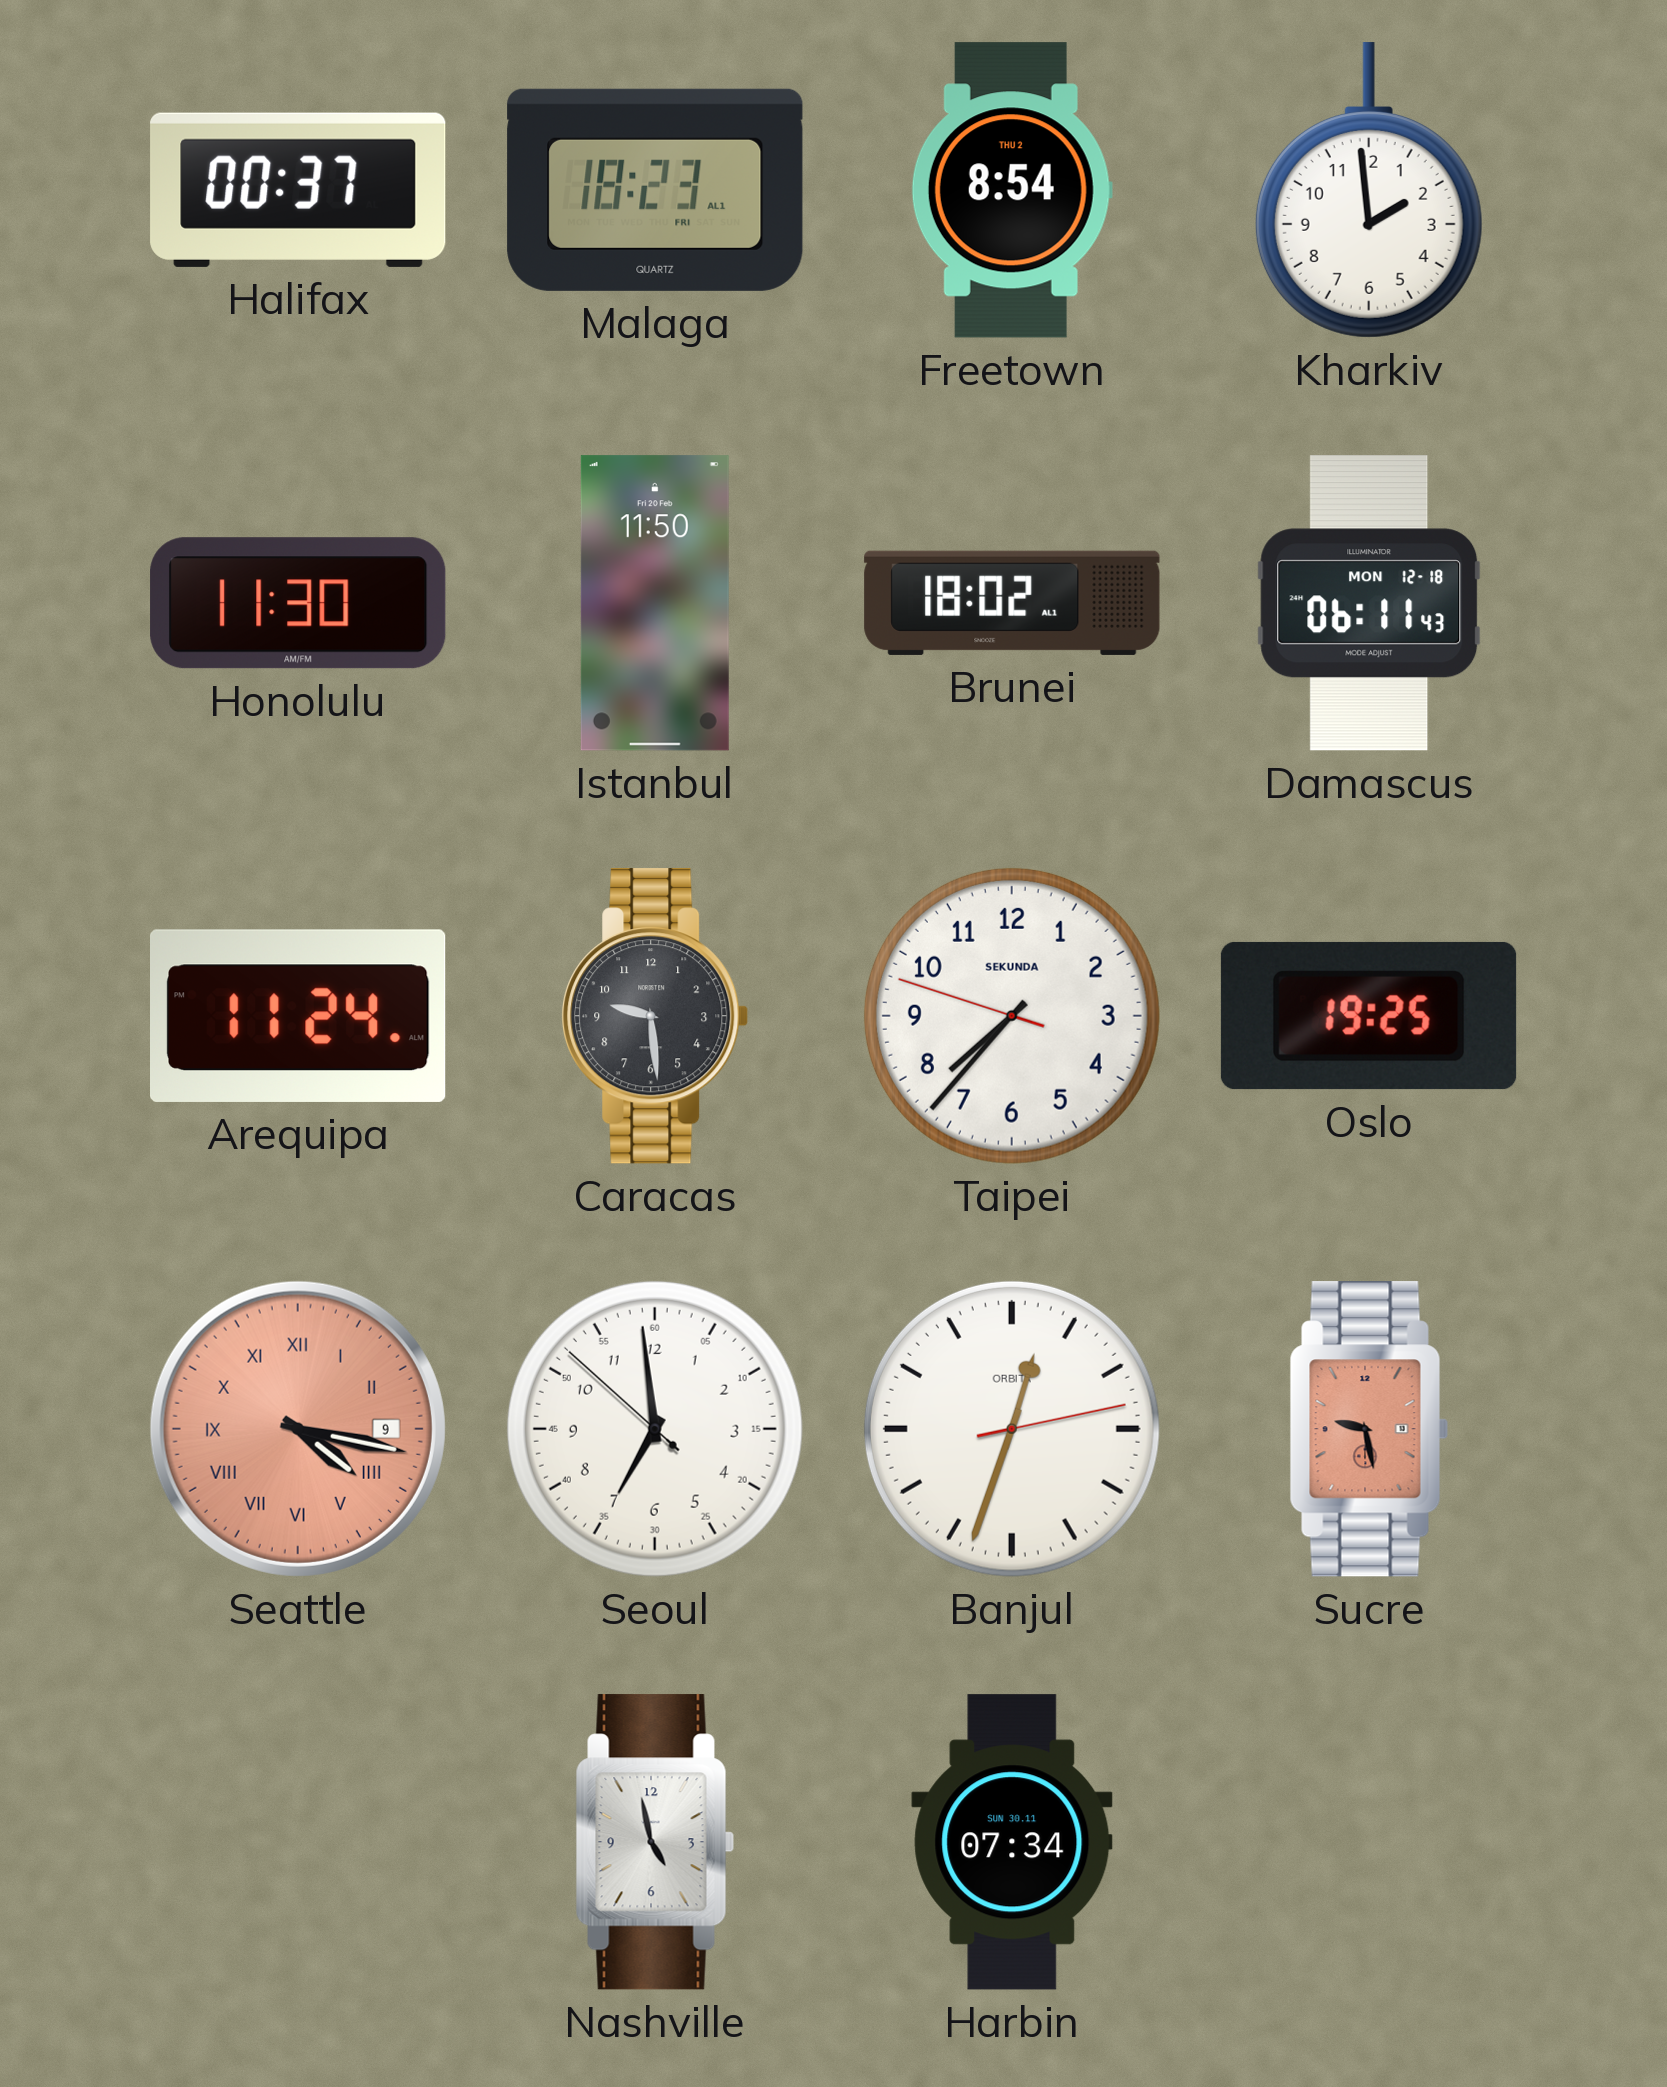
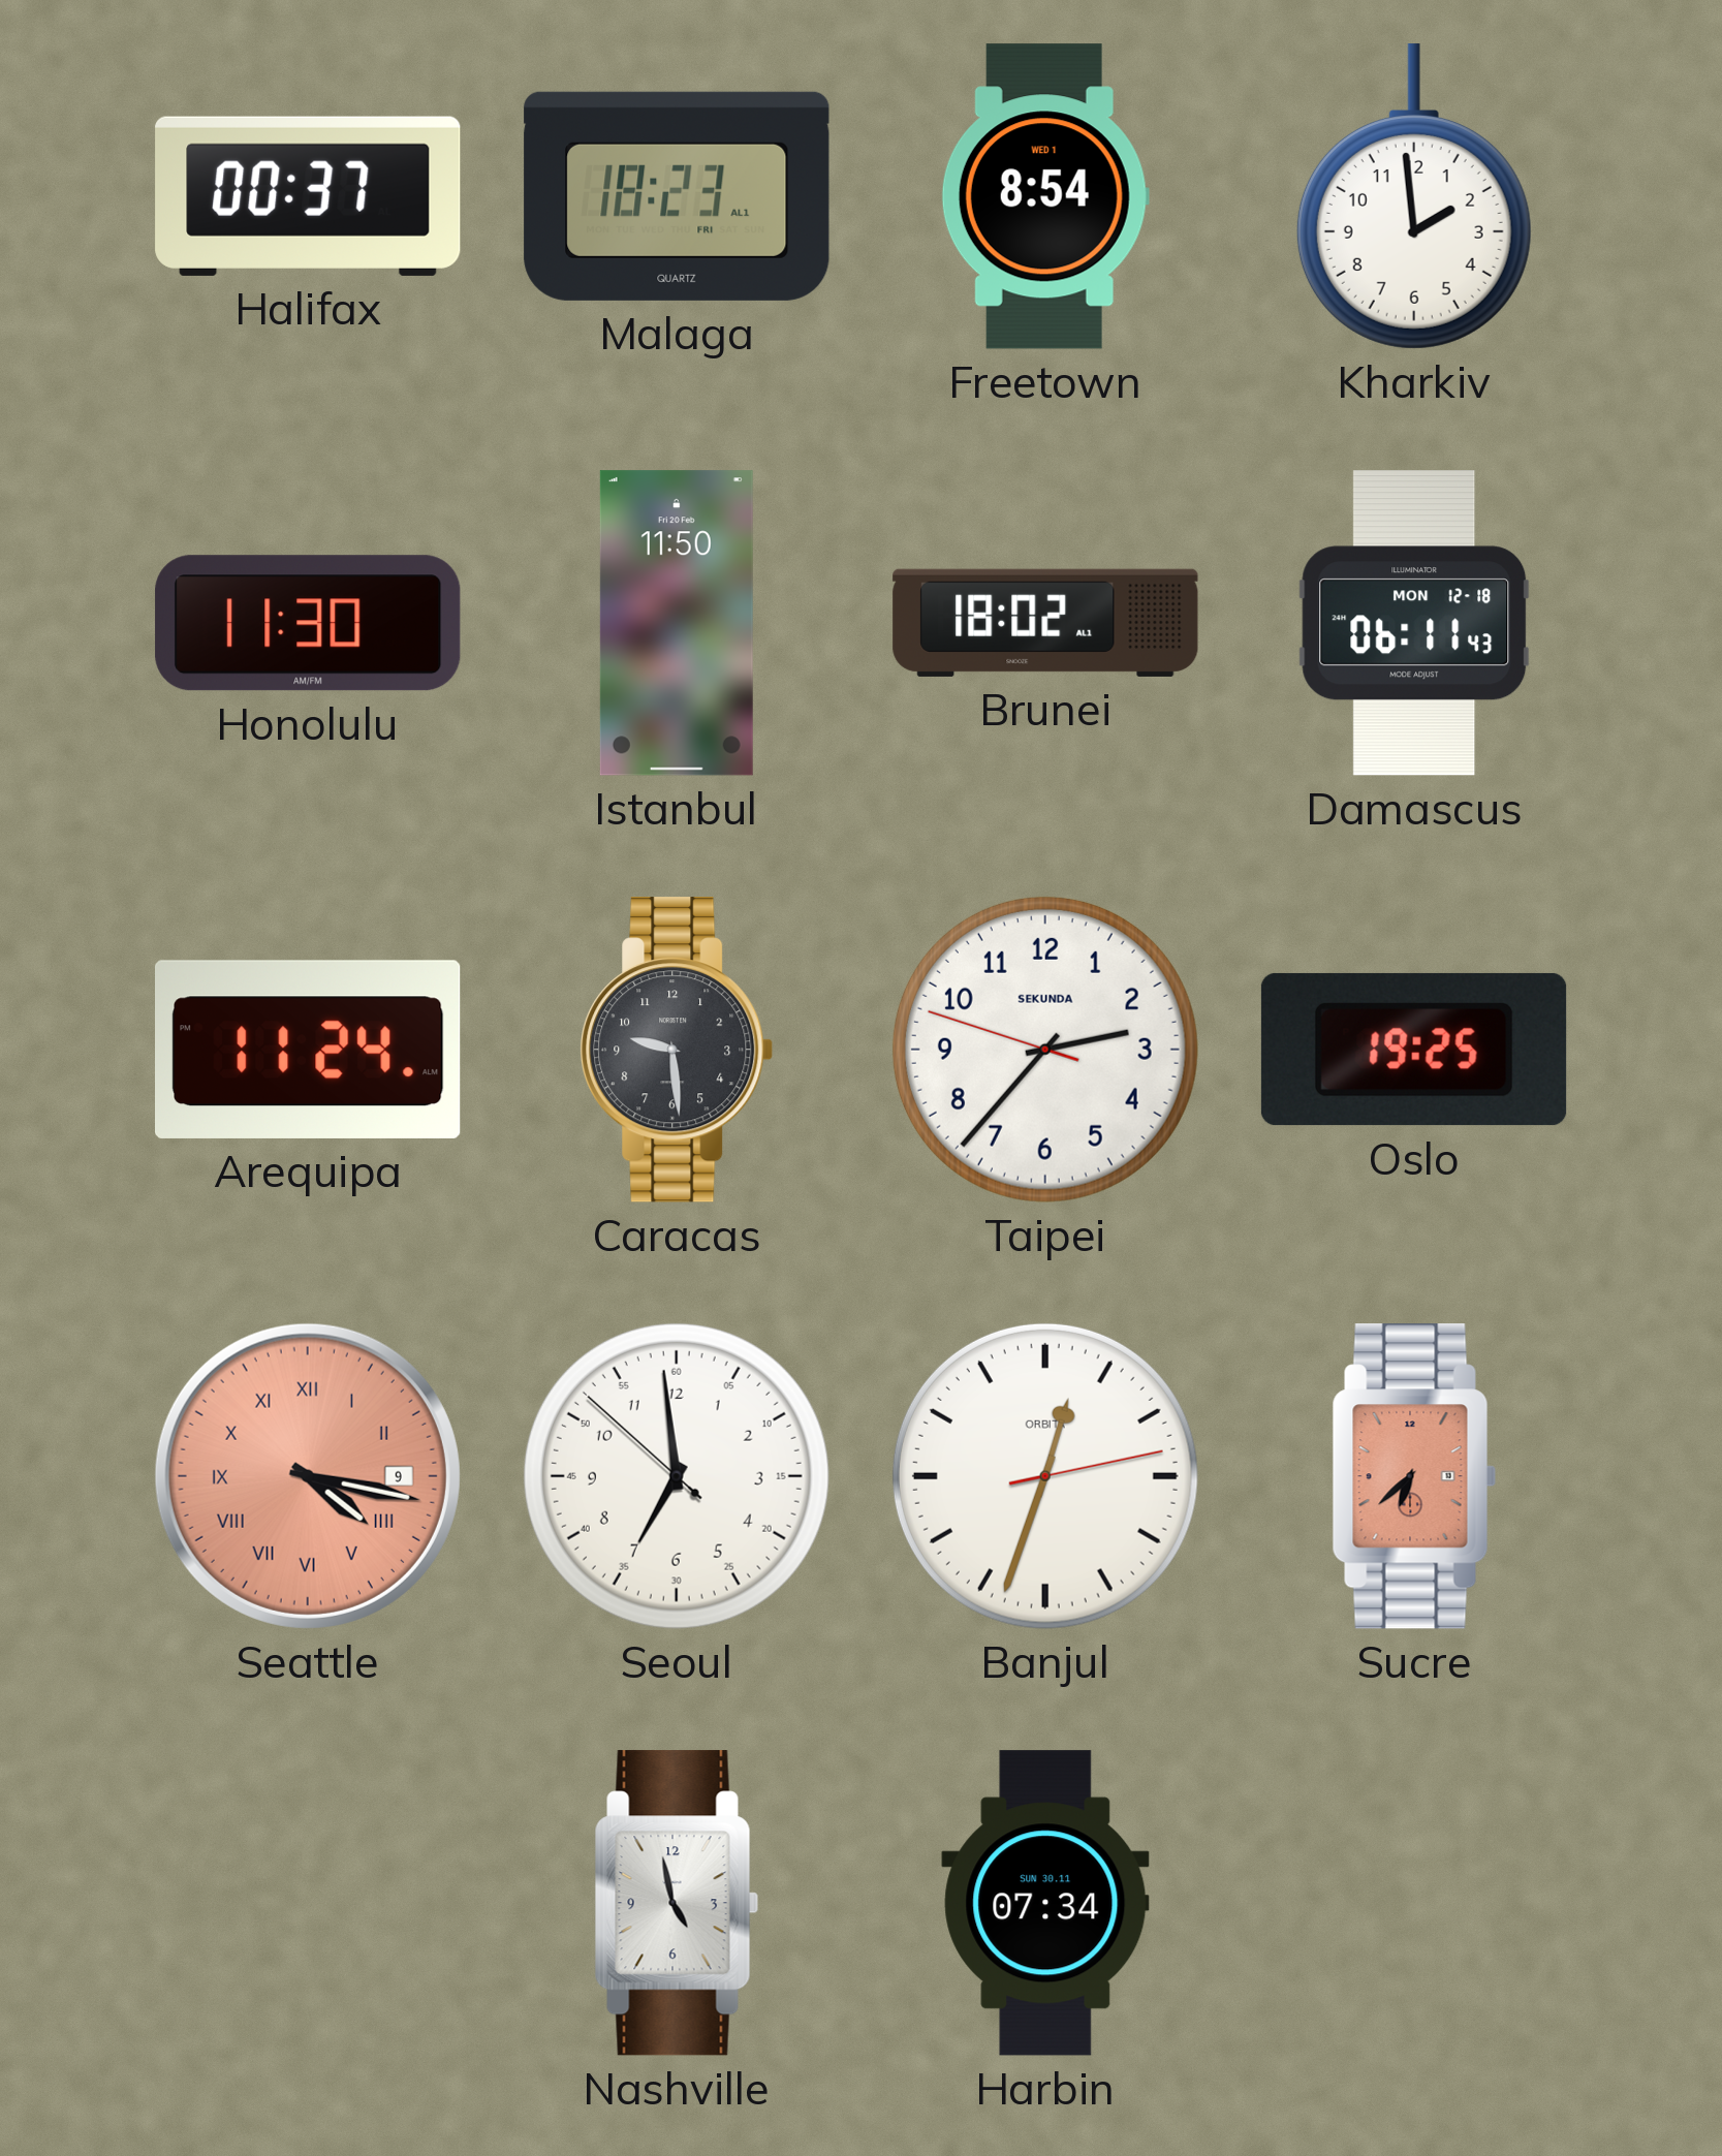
Freetown date: THU 2 -> WED 1 (1045, 196)
Taipei: 7:36 -> 2:36 (1045, 1050)
Sucre: 9:28 -> 6:38 (1414, 1476)
